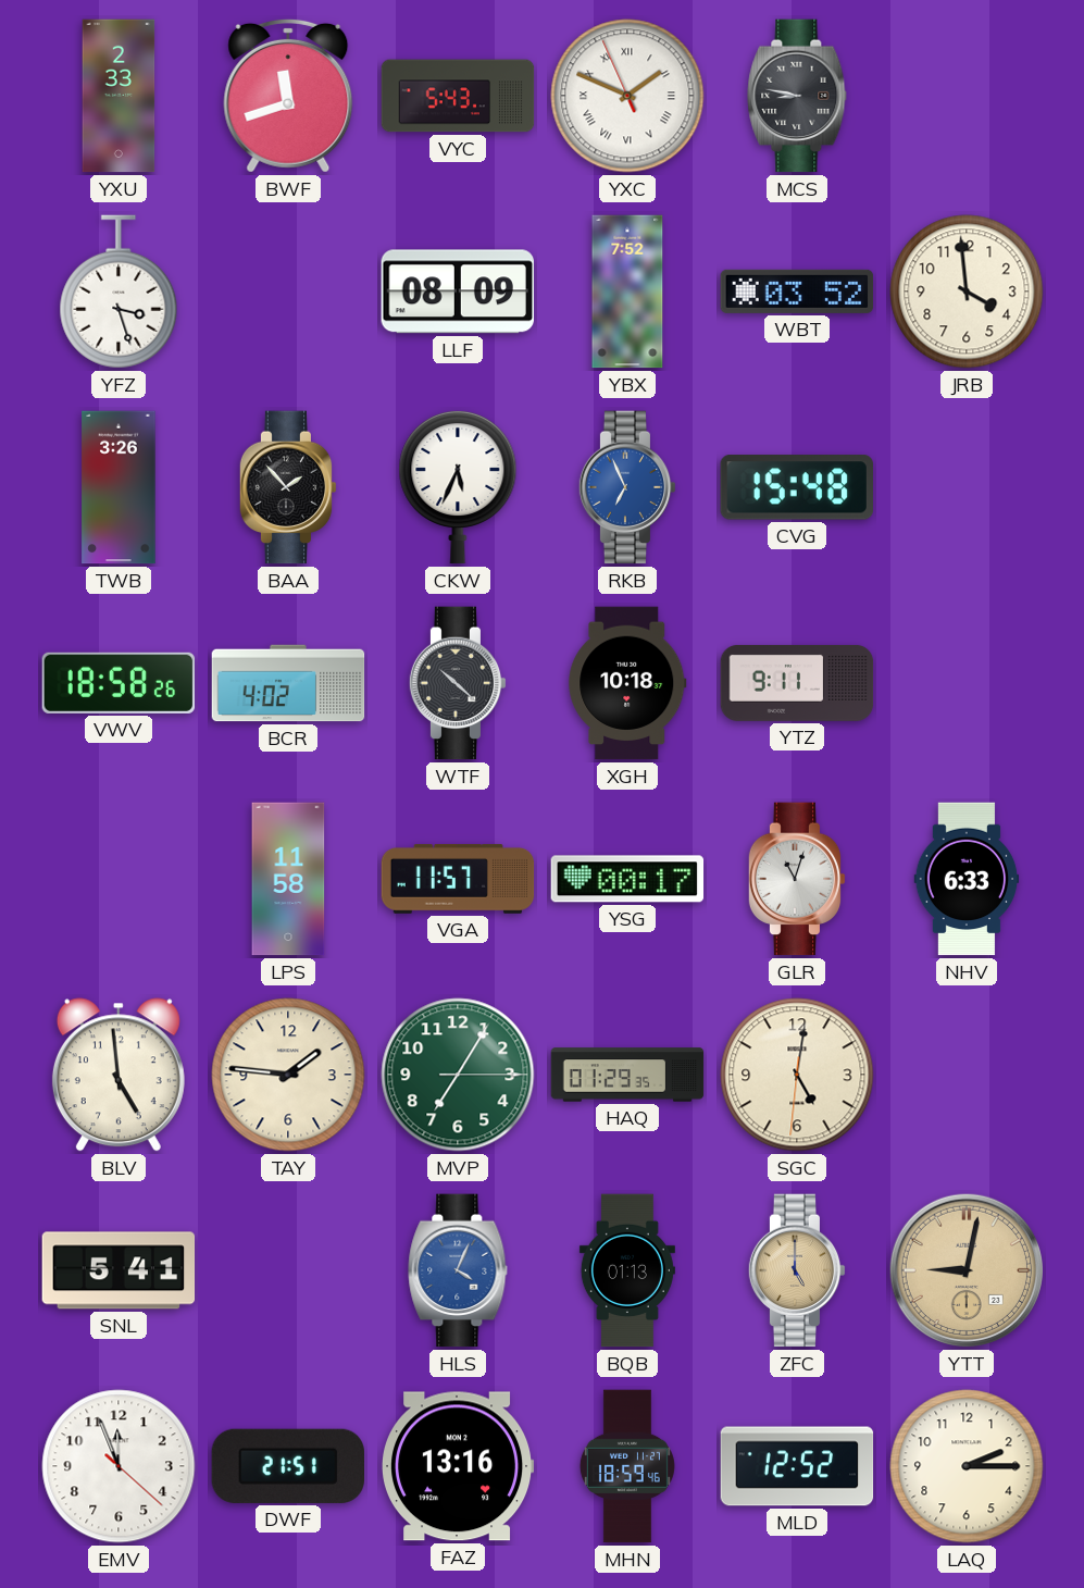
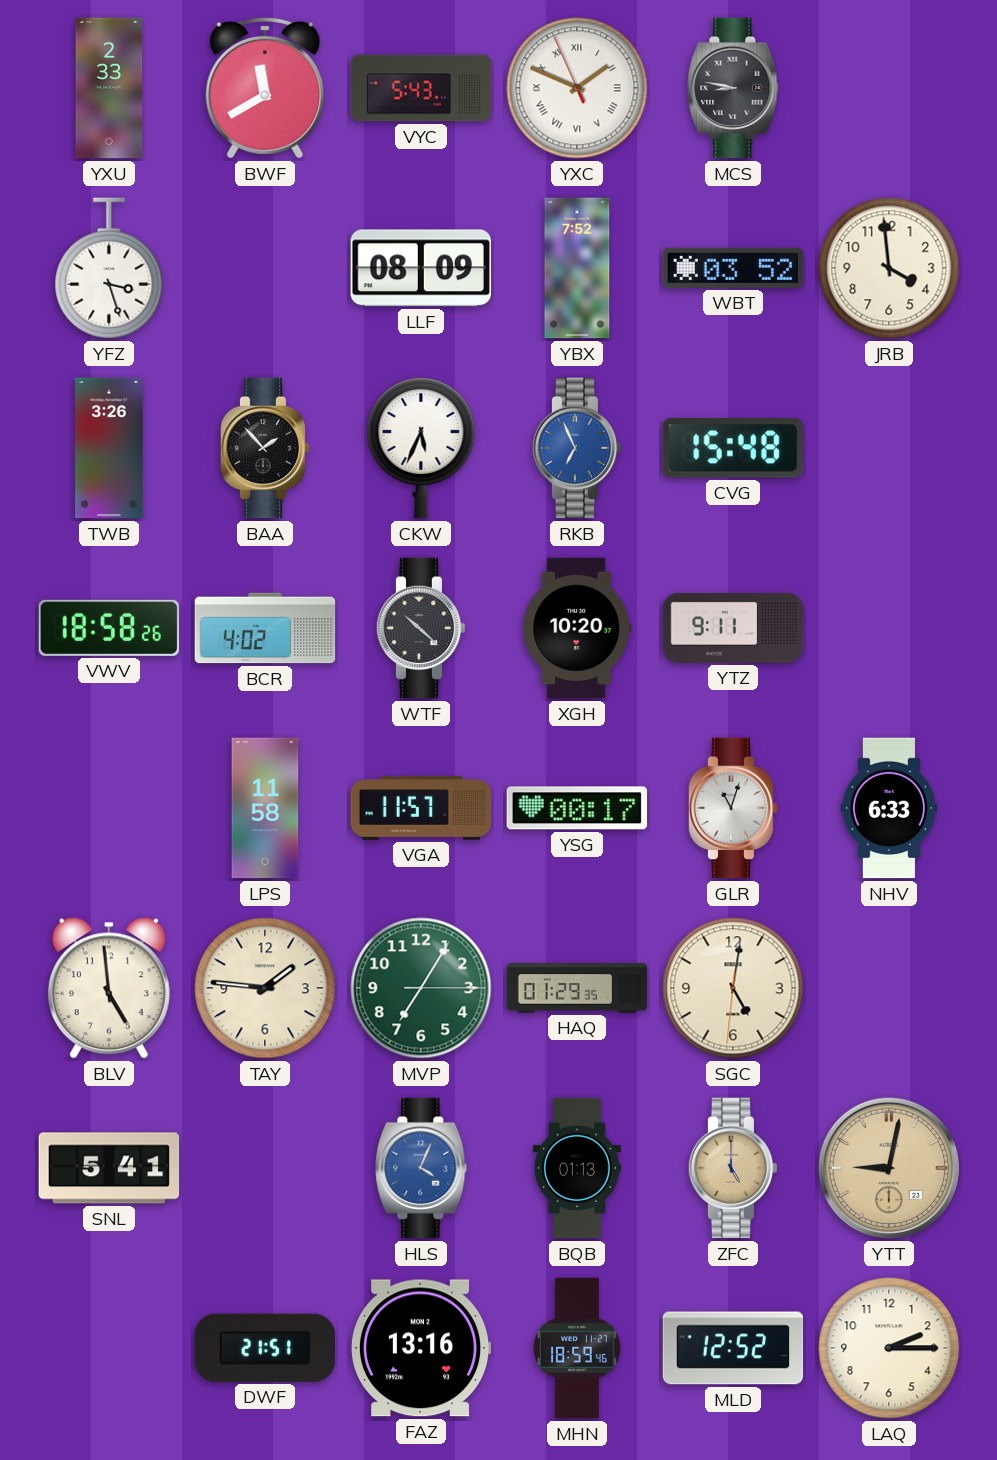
BWF: 11:42 -> 11:40 (265, 88)
XGH: 10:18 -> 10:20 (577, 628)
EMV: 11:56 -> none (119, 1466)
